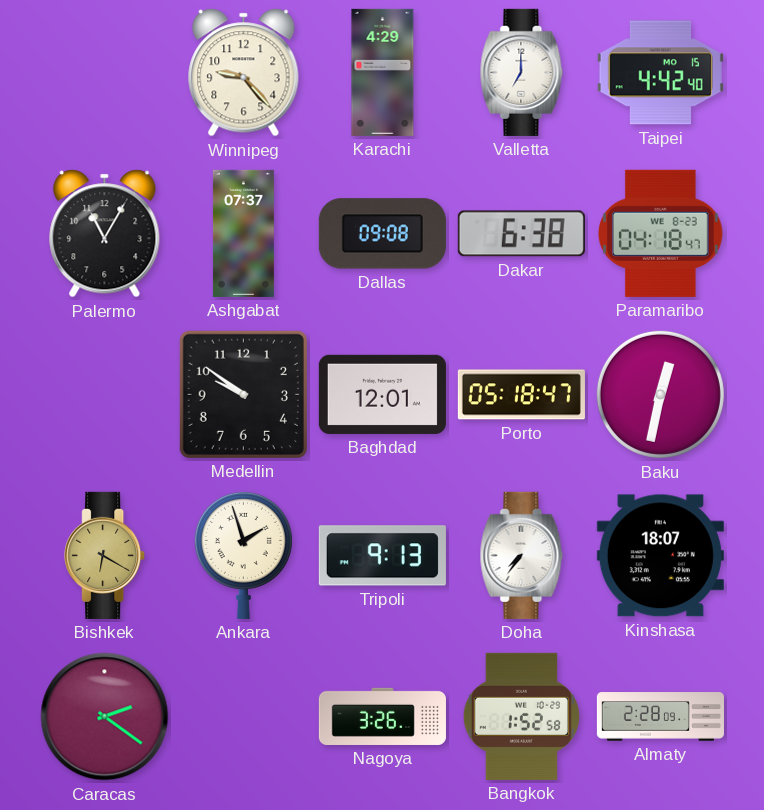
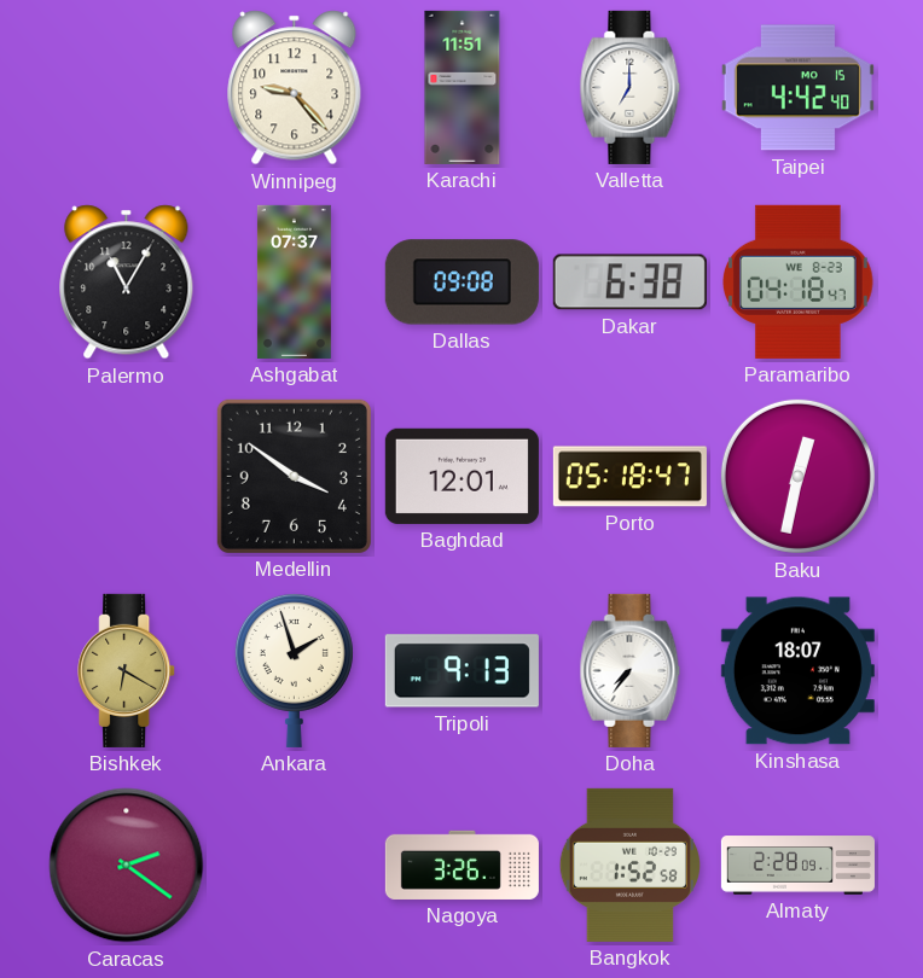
Karachi: 4:29 -> 11:51 (463, 87)
Medellin: 9:51 -> 3:51 (294, 476)
